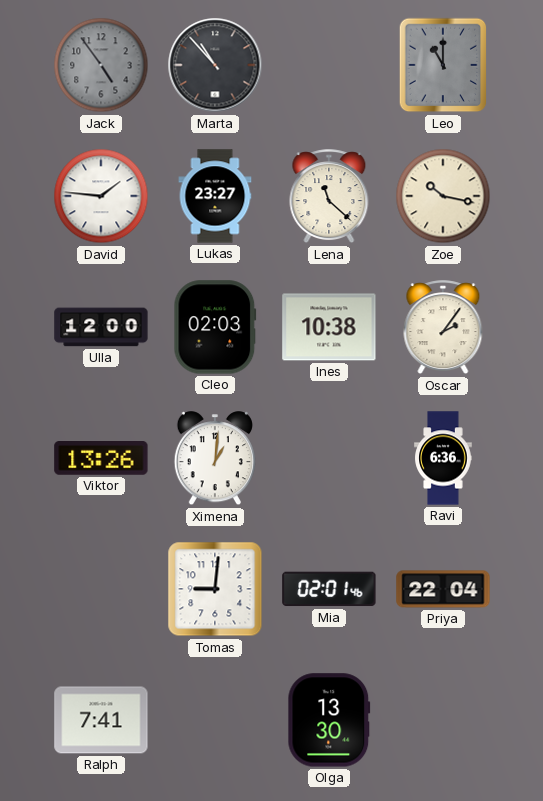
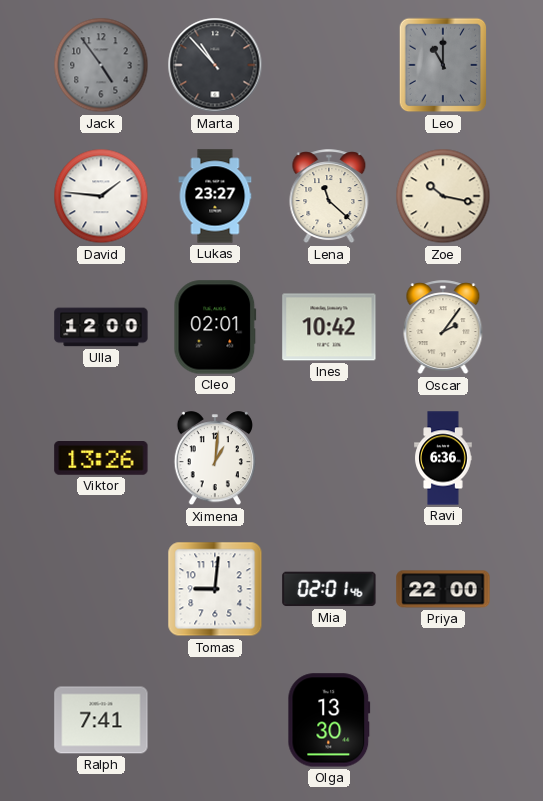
Cleo: 02:03 -> 02:01 (215, 327)
Ines: 10:38 -> 10:42 (329, 327)
Priya: 22:04 -> 22:00 (443, 589)
